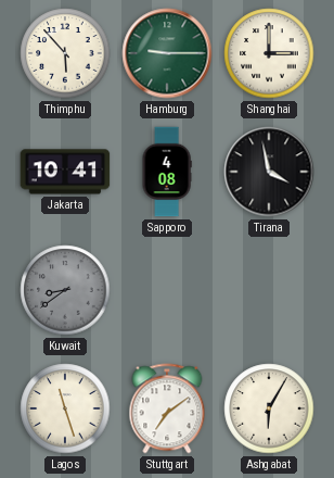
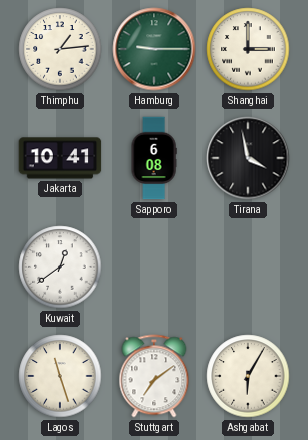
Thimphu: 5:53 -> 1:14 (60, 49)
Sapporo: 4:08 -> 6:08 (154, 158)
Kuwait: 8:39 -> 12:39 (60, 267)
Kuwait dial: grey -> white (60, 267)
